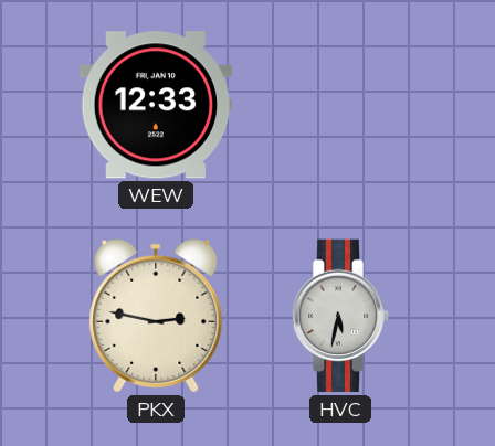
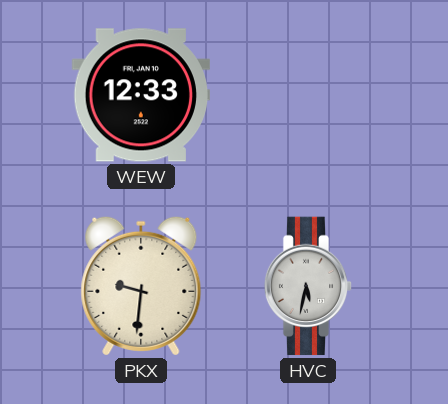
PKX: 2:47 -> 9:31 (141, 286)
